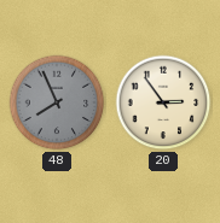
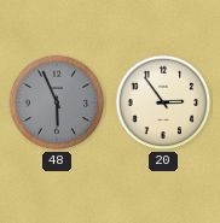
48: 7:56 -> 5:56 (57, 102)
